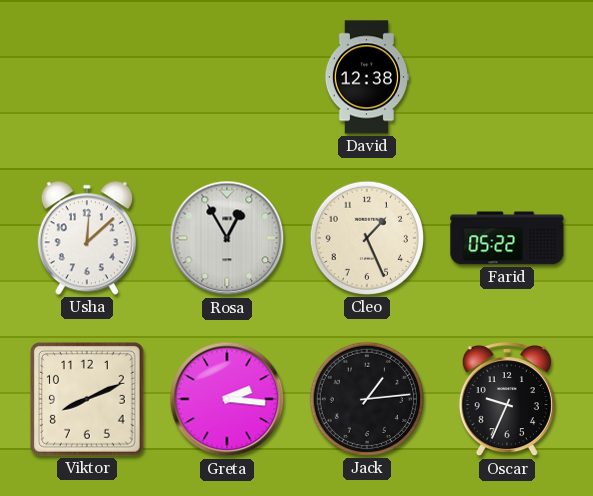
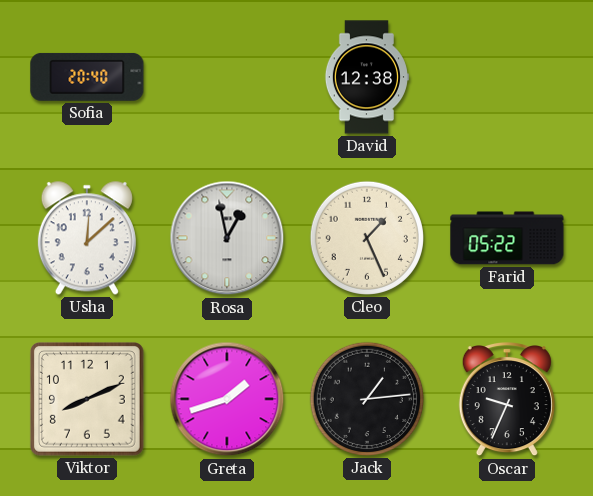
Sofia: none -> 20:40 (87, 77)
Rosa: 12:55 -> 12:58 (227, 238)
Greta: 2:16 -> 1:42 (227, 399)
